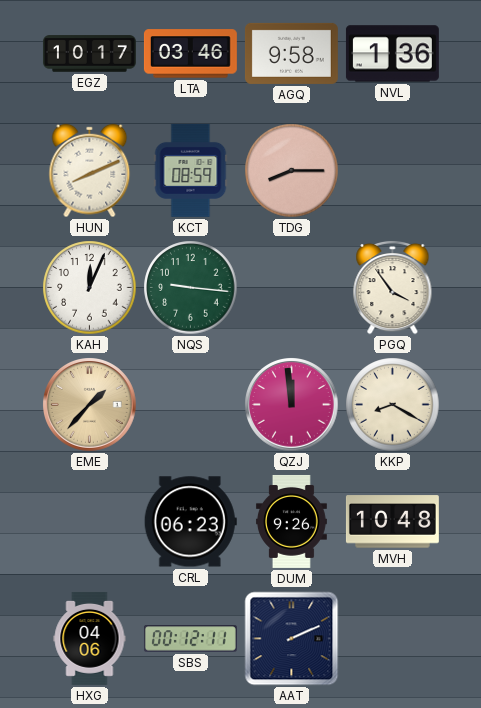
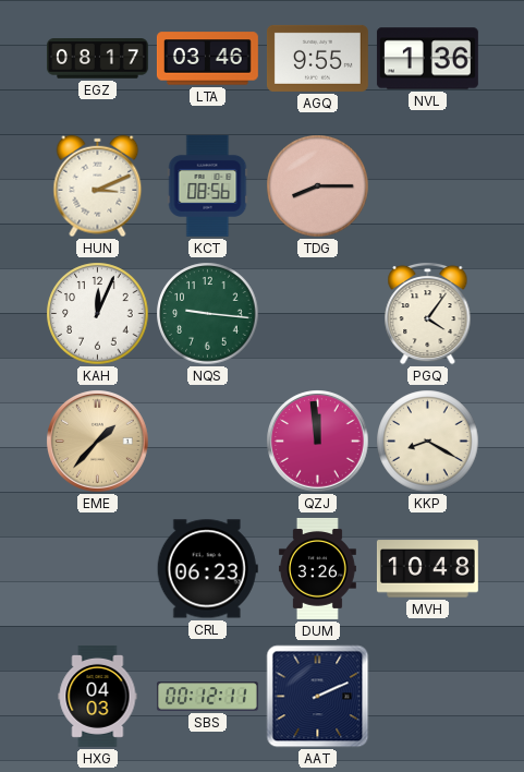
EGZ: 10:17 -> 08:17 (97, 59)
AGQ: 9:58 -> 9:55 (317, 58)
HUN: 8:11 -> 3:11 (98, 186)
KCT: 08:59 -> 08:56 (208, 185)
PGQ: 3:54 -> 4:06 (428, 313)
DUM: 9:26 -> 3:26 (317, 568)
HXG: 04:06 -> 04:03 (98, 696)
